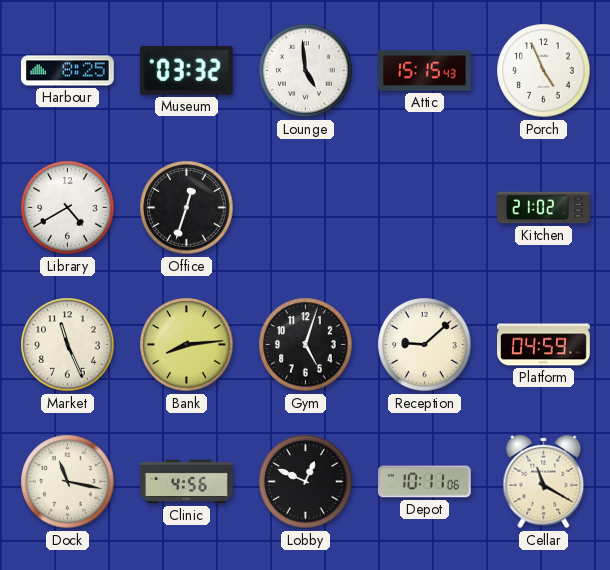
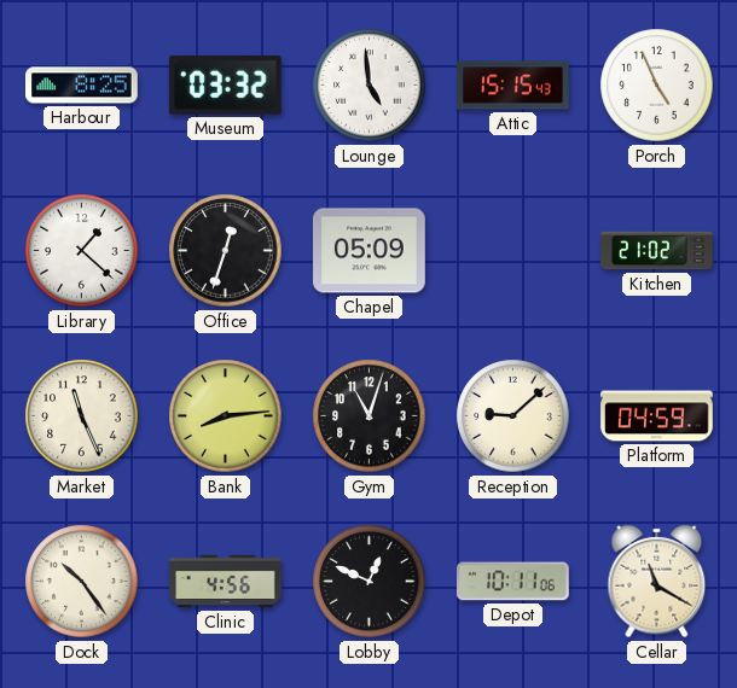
Library: 4:40 -> 1:22 (82, 251)
Chapel: none -> 05:09 (370, 251)
Gym: 5:03 -> 11:03 (370, 416)
Dock: 11:17 -> 10:24 (82, 582)
